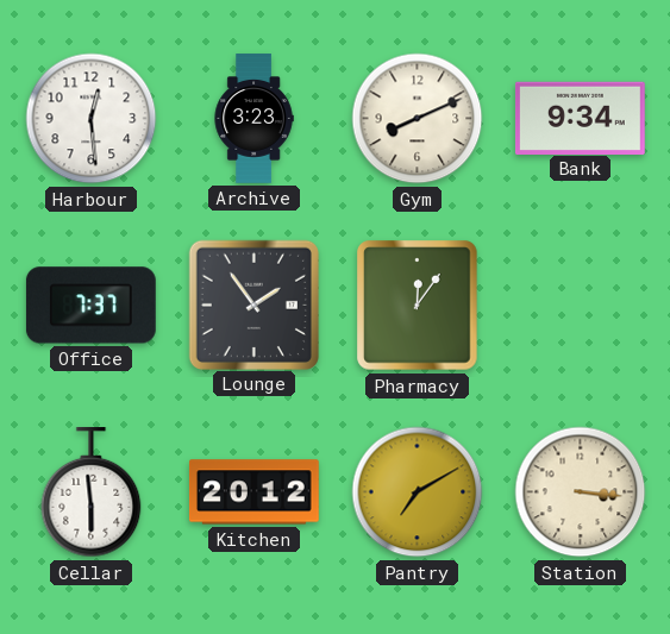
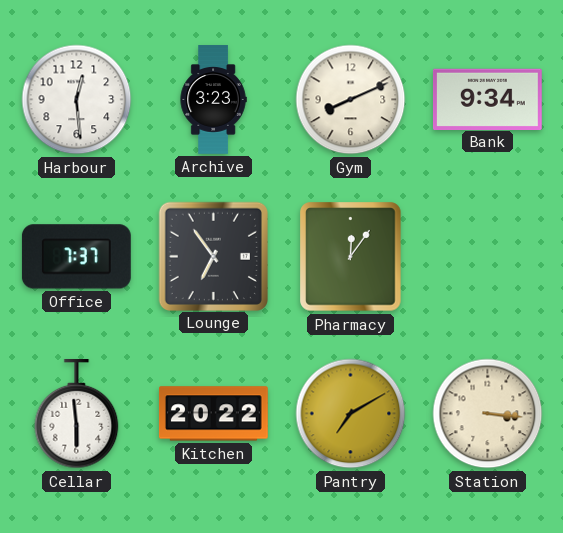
Lounge: 1:54 -> 6:54 (213, 256)
Kitchen: 20:12 -> 20:22 (213, 414)
